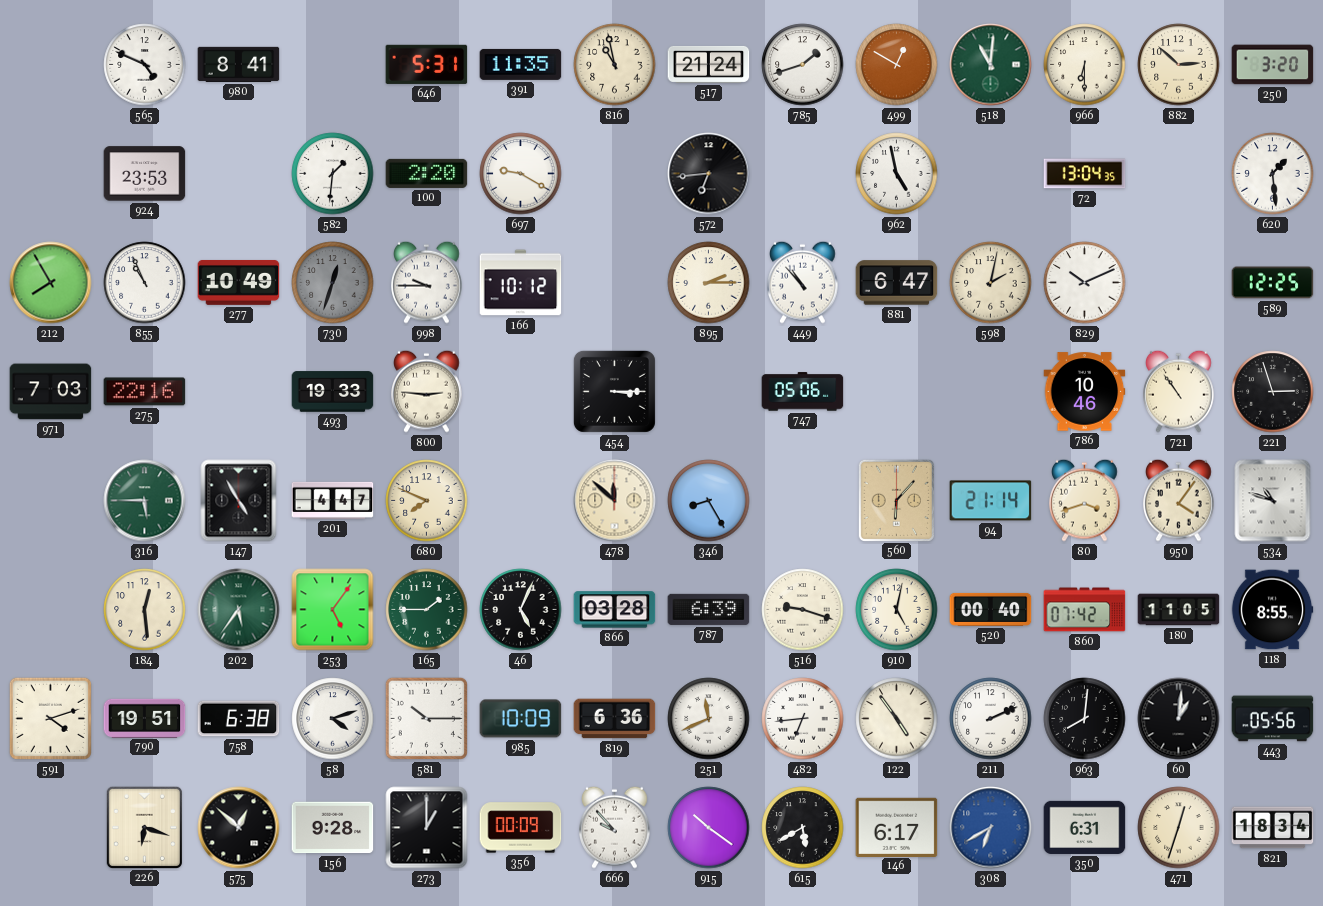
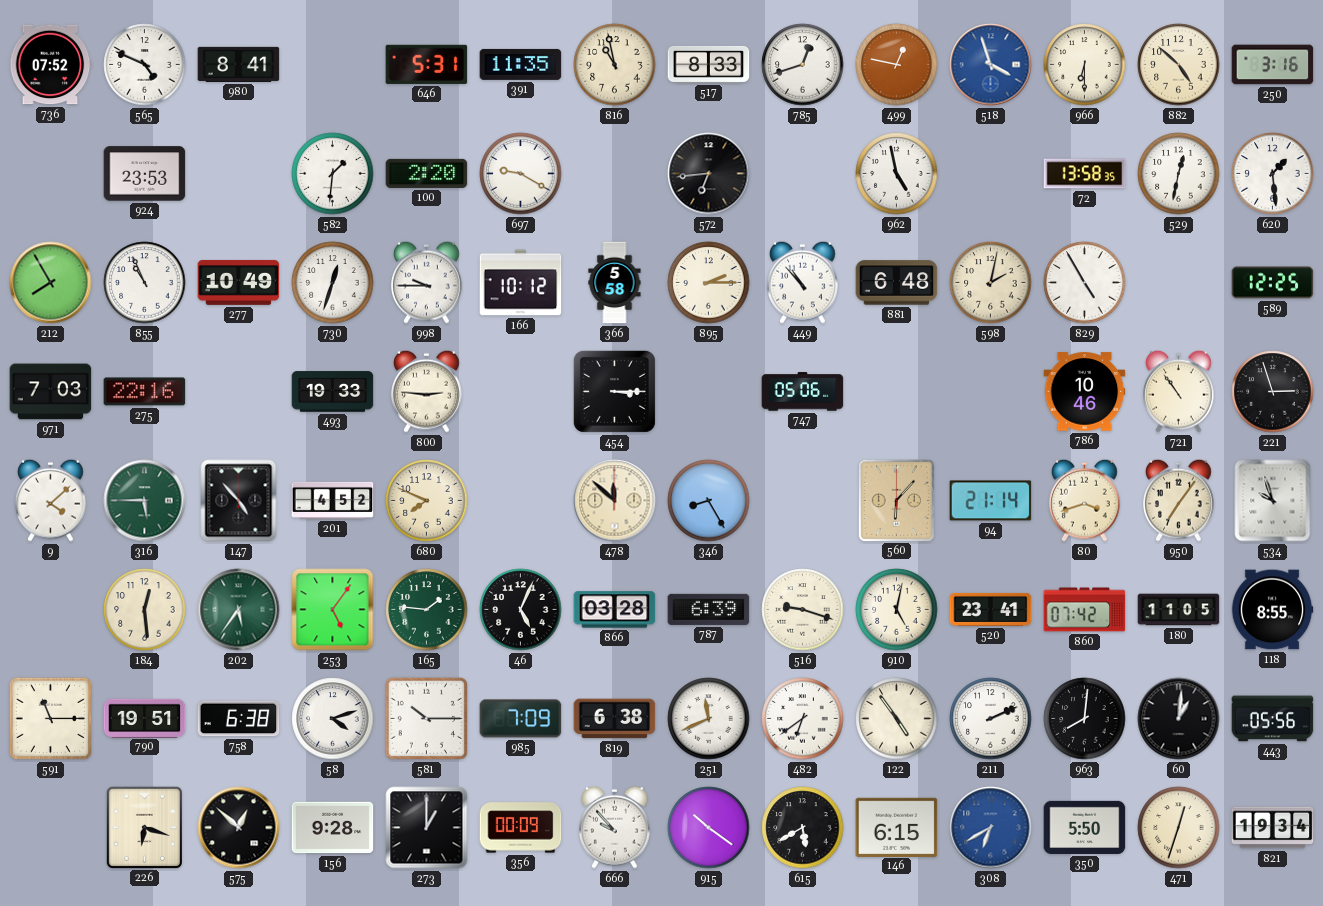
736: none -> 07:52 (50, 65)
517: 21:24 -> 8:33 (709, 64)
785: 1:42 -> 12:42 (803, 65)
499: 12:50 -> 12:47 (897, 65)
518: 11:01 -> 3:57 (991, 65)
518 dial: green -> blue (991, 65)
882: 2:52 -> 4:52 (1179, 65)
250: 3:20 -> 3:16 (1273, 65)
72: 13:04 -> 13:58 (1085, 174)
529: none -> 12:32 (1179, 174)
730 dial: grey -> white (333, 283)
366: none -> 5:58 (615, 283)
881: 6:47 -> 6:48 (897, 283)
829: 10:11 -> 4:55 (1085, 283)
9: none -> 4:08 (51, 500)
147: 4:55 -> 4:53 (239, 501)
201: 4:47 -> 4:52 (333, 500)
950: 4:06 -> 7:06 (1179, 500)
534: 10:48 -> 9:57 (1273, 501)
165: 1:45 -> 1:46 (427, 610)
520: 00:40 -> 23:41 (991, 609)
591: 4:12 -> 11:15 (50, 718)
985: 10:09 -> 7:09 (521, 719)
819: 6:36 -> 6:38 (615, 719)
482: 6:44 -> 6:39 (803, 719)
146: 6:17 -> 6:15 (897, 827)
350: 6:31 -> 5:50 (1085, 827)
821: 18:34 -> 19:34 (1273, 828)
